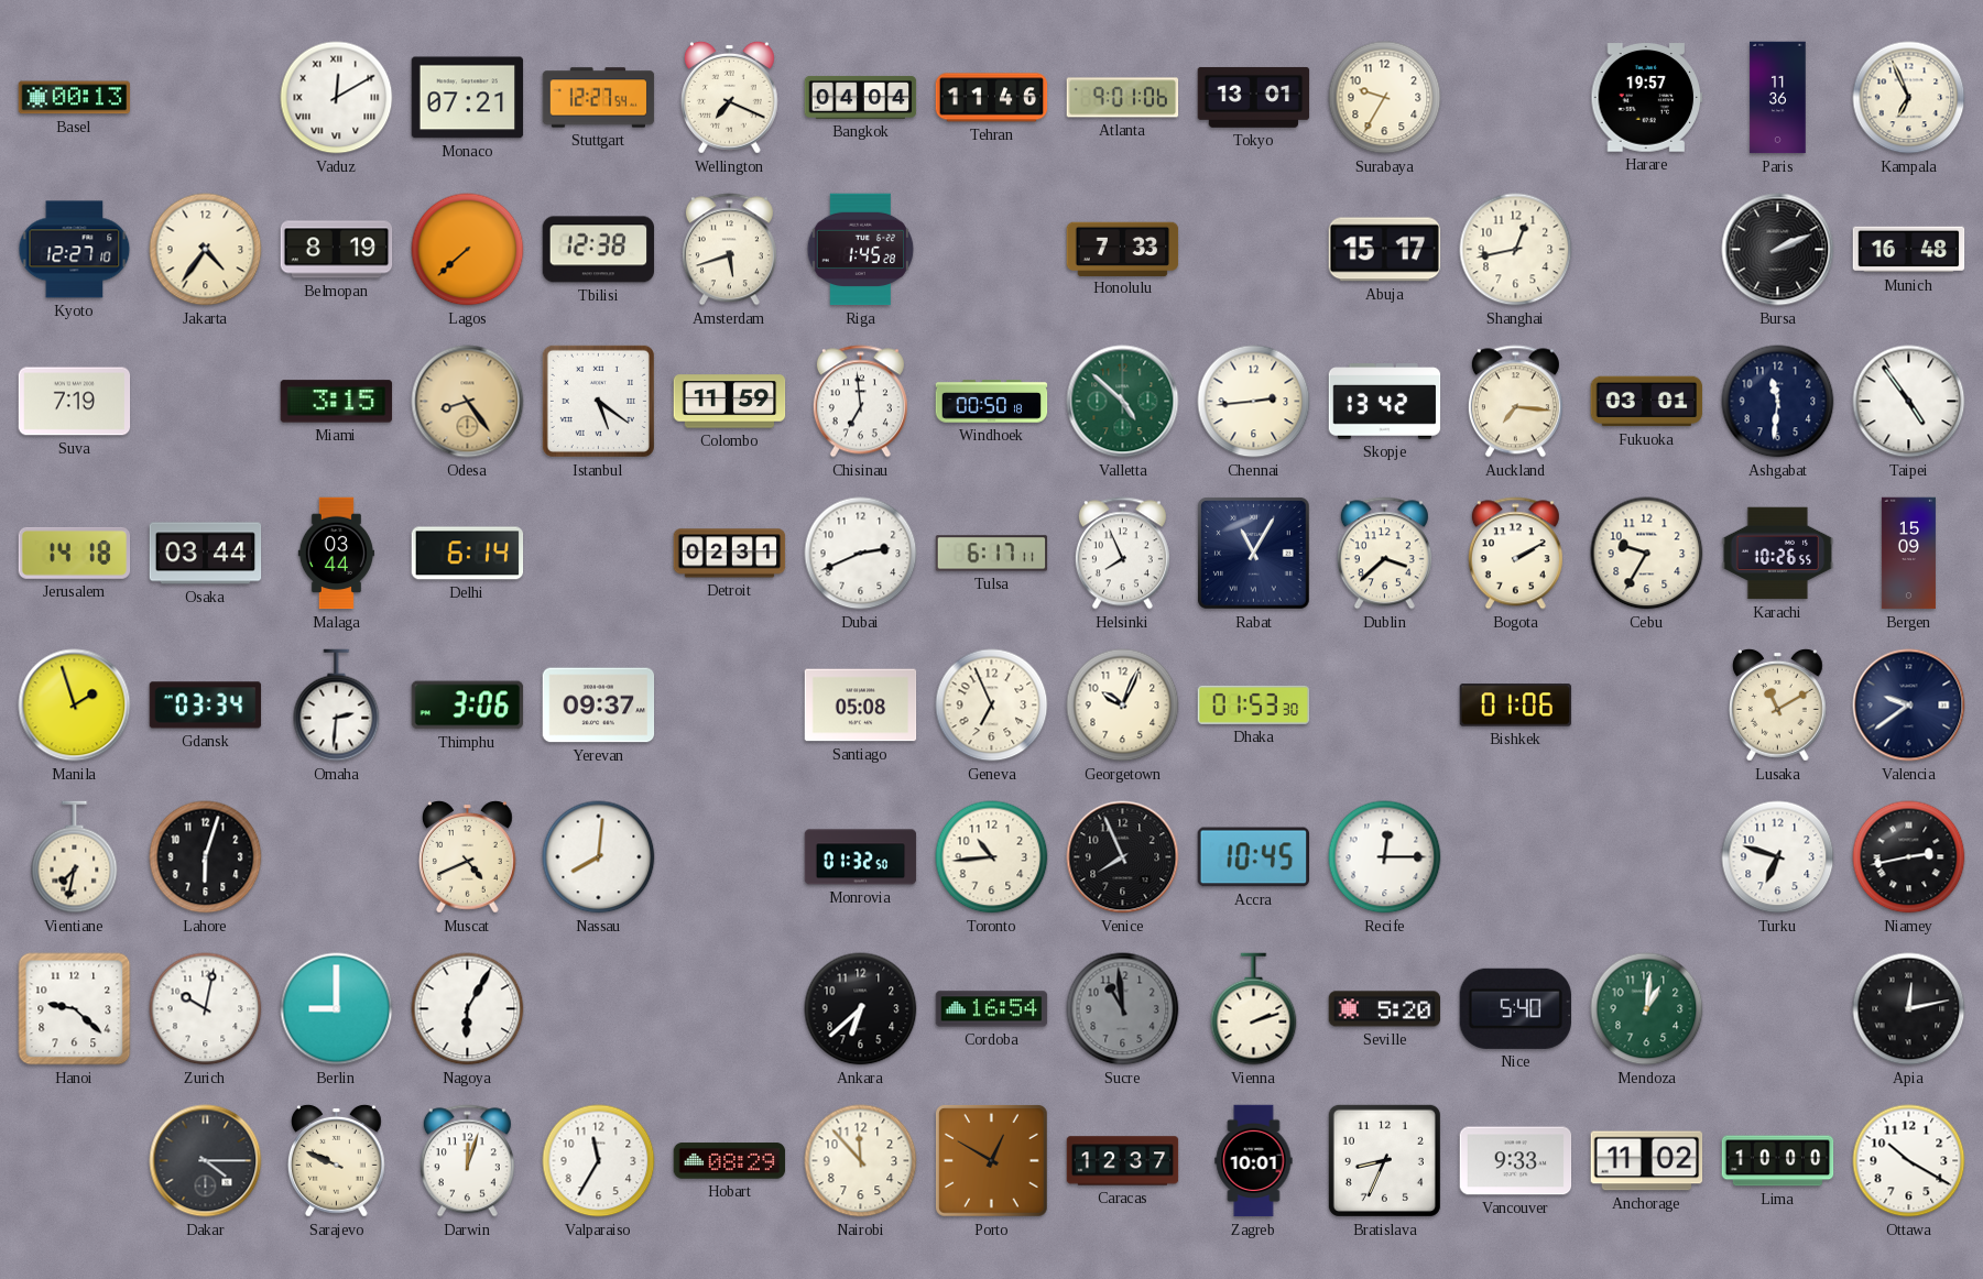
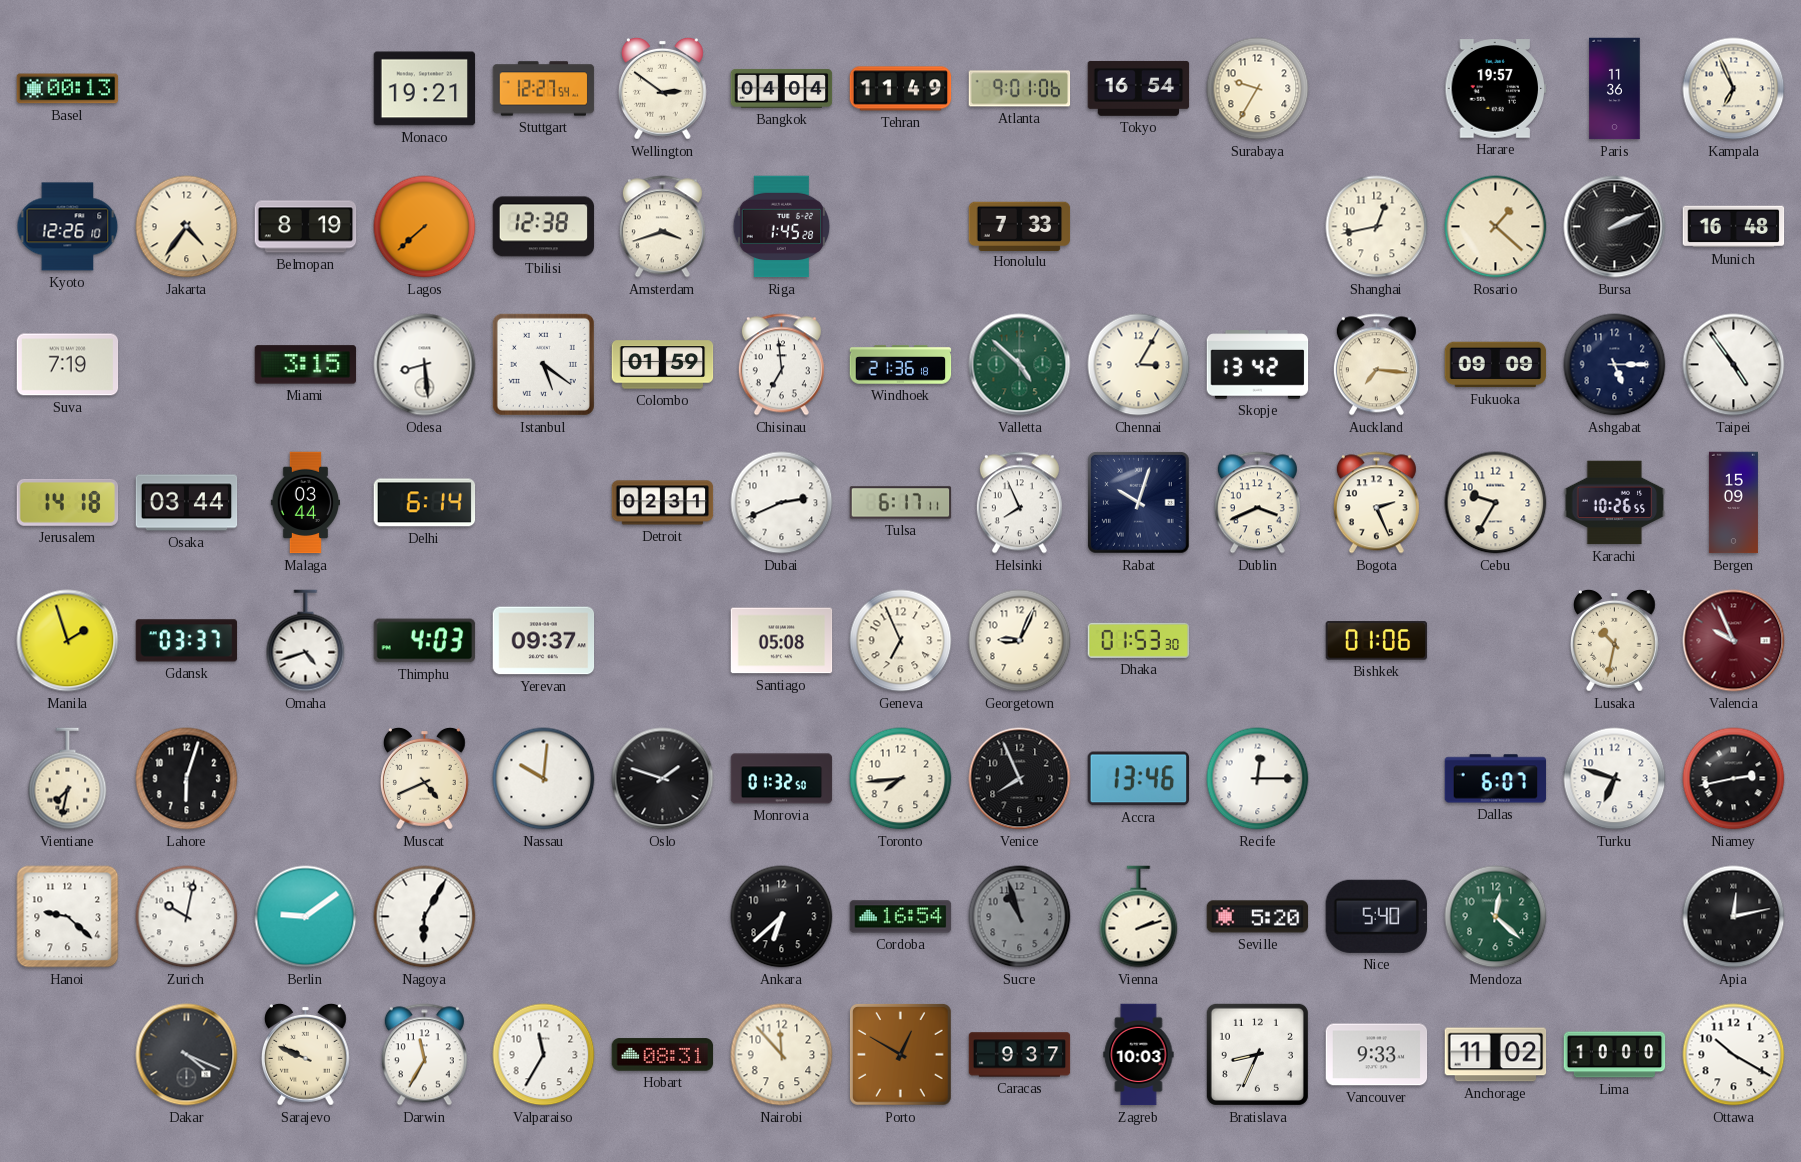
Vaduz: 12:10 -> none (337, 98)
Monaco: 07:21 -> 19:21 (425, 89)
Wellington: 7:19 -> 2:51 (663, 88)
Tehran: 11:46 -> 11:49 (901, 89)
Tokyo: 13:01 -> 16:54 (1139, 88)
Kyoto: 12:27 -> 12:26 (68, 227)
Amsterdam: 5:42 -> 3:42 (662, 227)
Abuja: 15:17 -> none (1385, 250)
Rosario: none -> 1:22 (1496, 227)
Odesa: 8:24 -> 8:29 (425, 365)
Odesa dial: champagne -> white (425, 365)
Colombo: 11:59 -> 01:59 (663, 365)
Windhoek: 00:50 -> 21:36 (901, 365)
Chennai: 2:44 -> 3:05 (1139, 365)
Fukuoka: 03:01 -> 09:09 (1496, 365)
Ashgabat: 11:31 -> 5:15 (1615, 365)
Rabat: 11:05 -> 10:03 (1138, 502)
Dublin: 3:38 -> 3:41 (1257, 503)
Bogota: 2:10 -> 2:26 (1376, 503)
Gdansk: 03:34 -> 03:37 (187, 641)
Omaha: 2:31 -> 4:42 (306, 641)
Thimphu: 3:06 -> 4:03 (425, 641)
Georgetown: 10:04 -> 9:04 (1020, 641)
Lusaka: 11:10 -> 10:32 (1615, 640)
Valencia: 9:39 -> 9:56 (1734, 641)
Valencia dial: navy -> burgundy (1734, 641)
Nassau: 8:01 -> 10:01 (544, 779)
Oslo: none -> 1:48 (663, 779)
Toronto: 10:44 -> 7:44 (901, 779)
Accra: 10:45 -> 13:46 (1138, 779)
Dallas: none -> 6:07 (1496, 779)
Berlin: 9:00 -> 9:09 (306, 917)
Sucre: 10:59 -> 10:57 (1020, 917)
Mendoza: 1:01 -> 12:22 (1496, 917)
Dakar: 4:15 -> 4:19 (187, 1055)
Darwin: 12:03 -> 11:35 (424, 1055)
Hobart: 08:29 -> 08:31 (663, 1055)
Caracas: 12:37 -> 9:37 (1020, 1055)
Zagreb: 10:01 -> 10:03 (1139, 1055)
